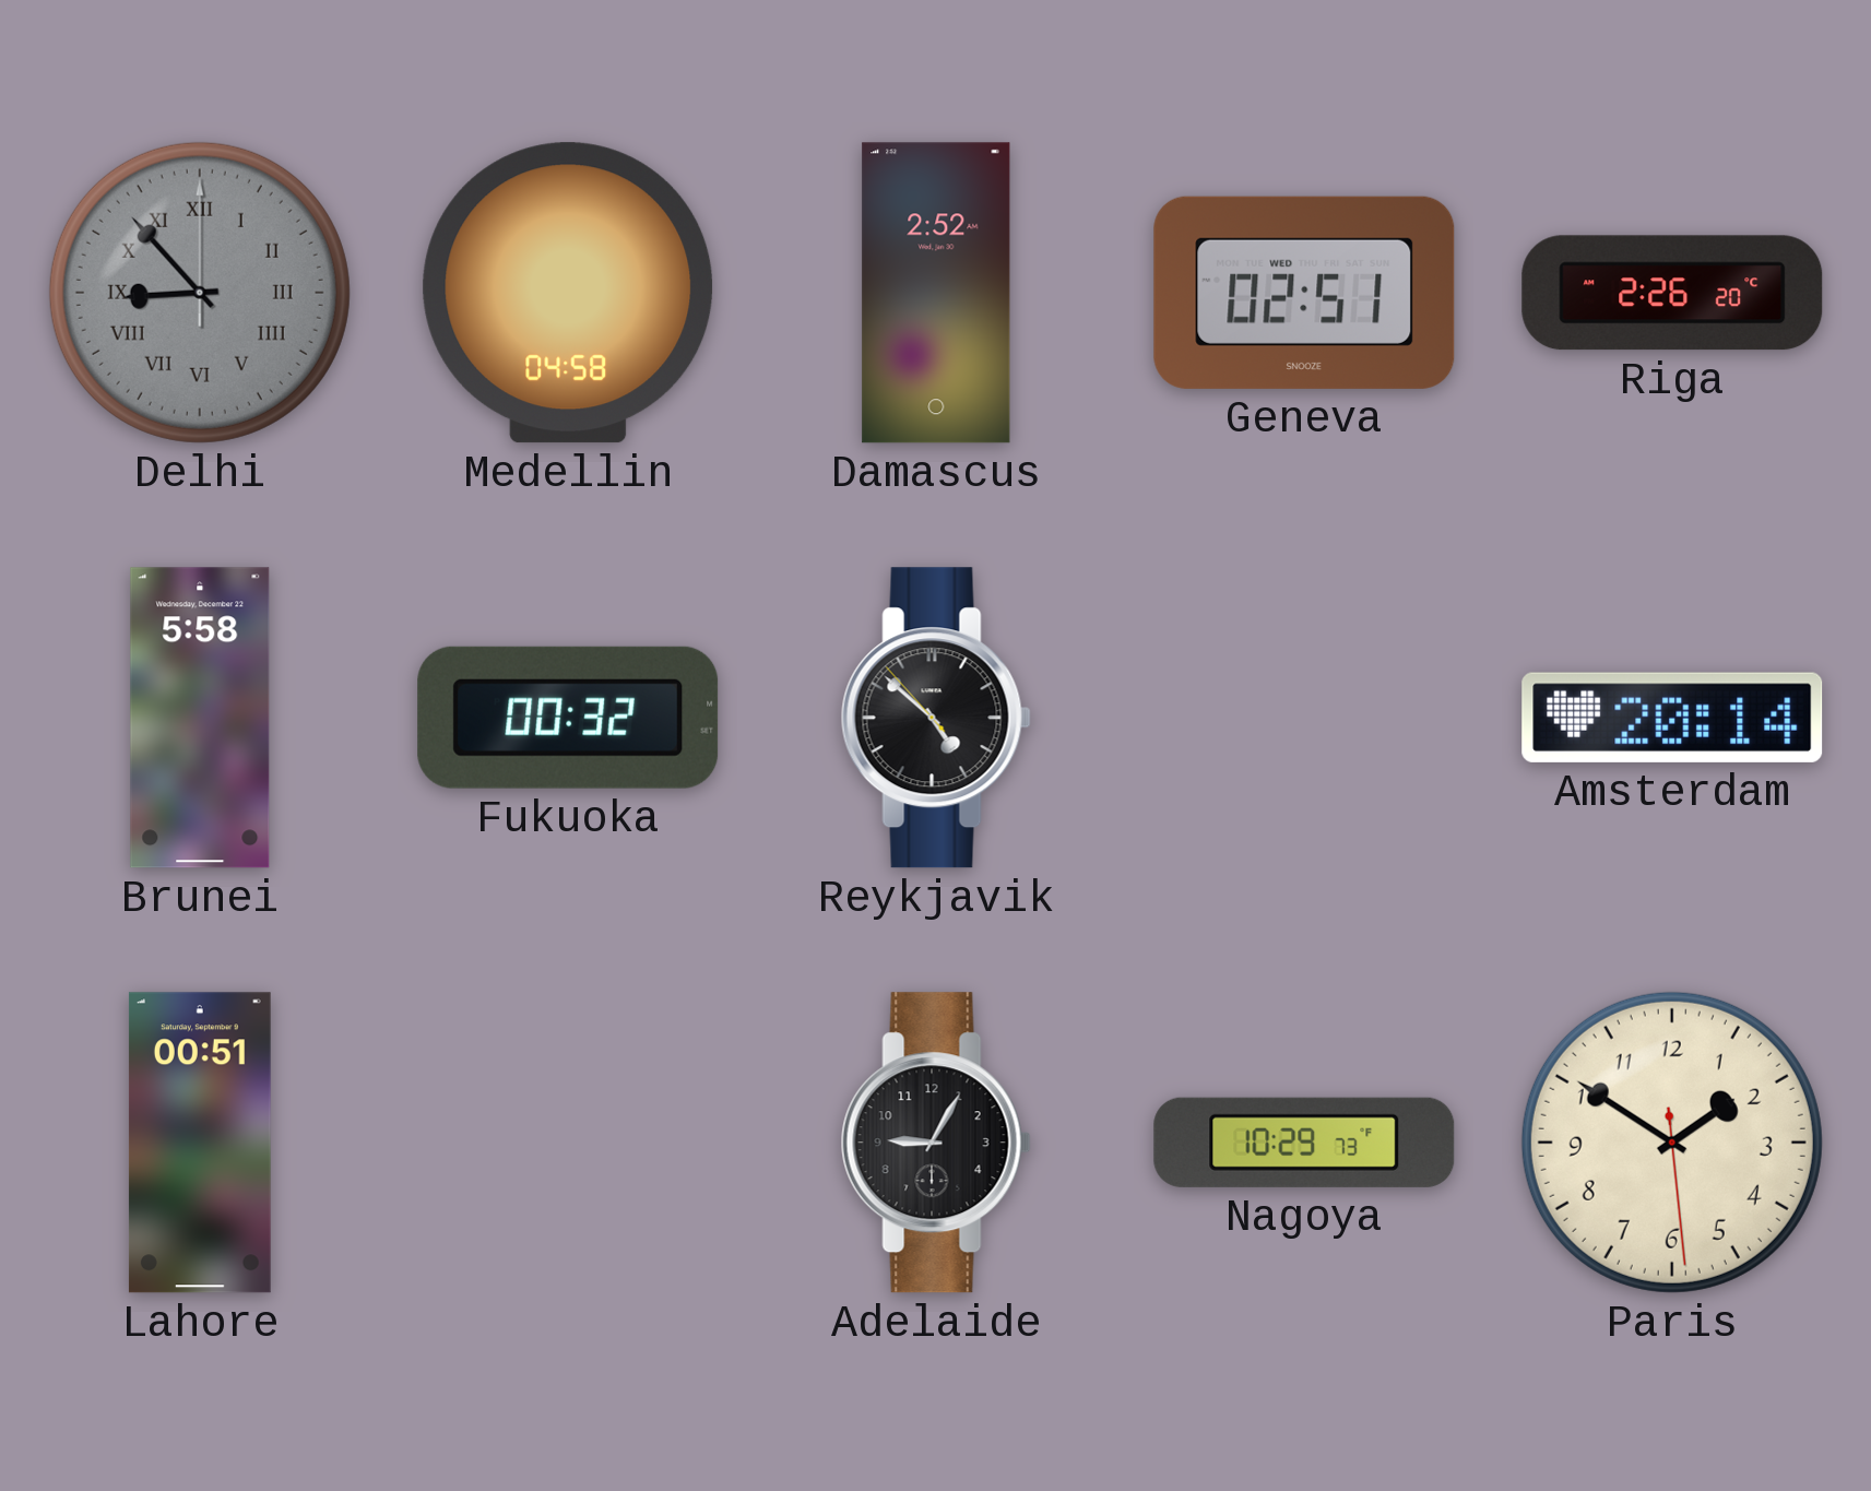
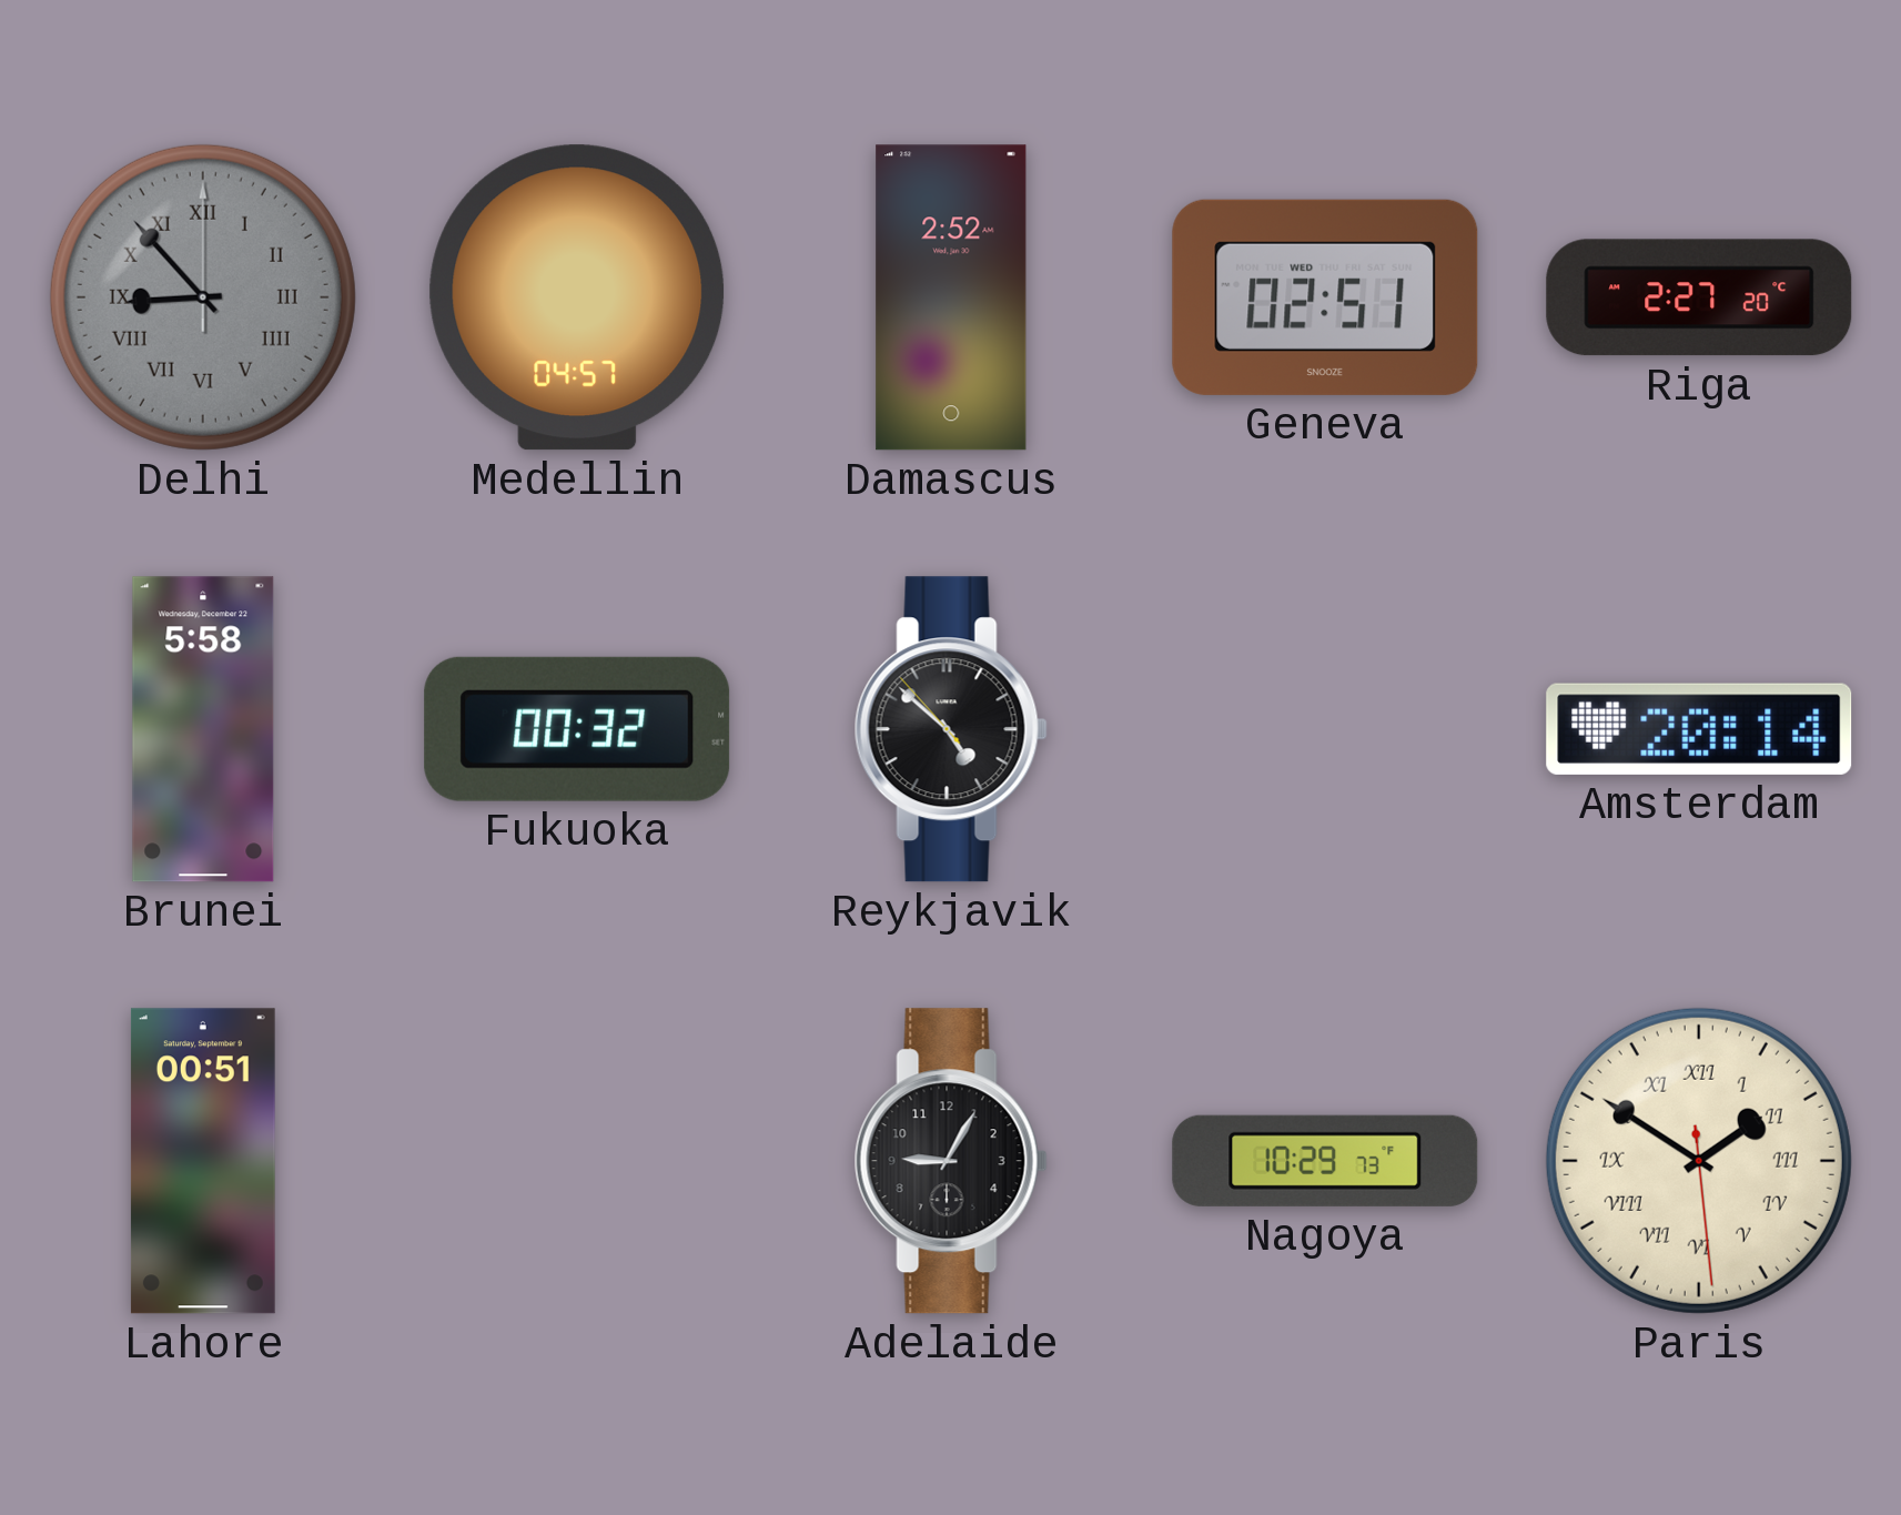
Medellin: 04:58 -> 04:57 (577, 297)
Riga: 2:26 -> 2:27 (1699, 297)
Paris numerals: Arabic -> Roman (1699, 1161)
